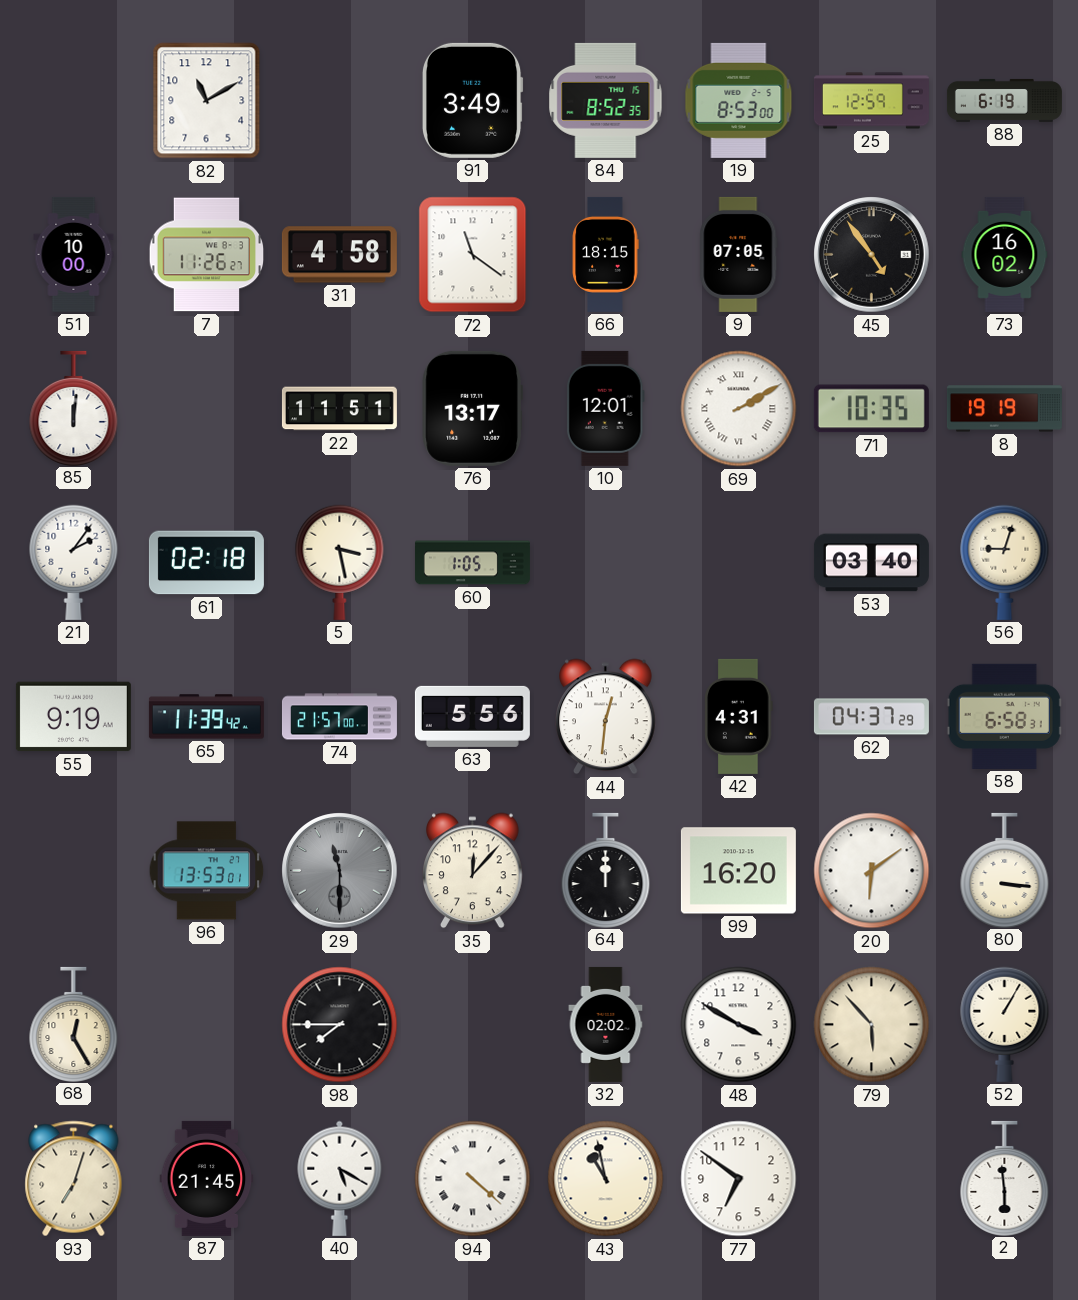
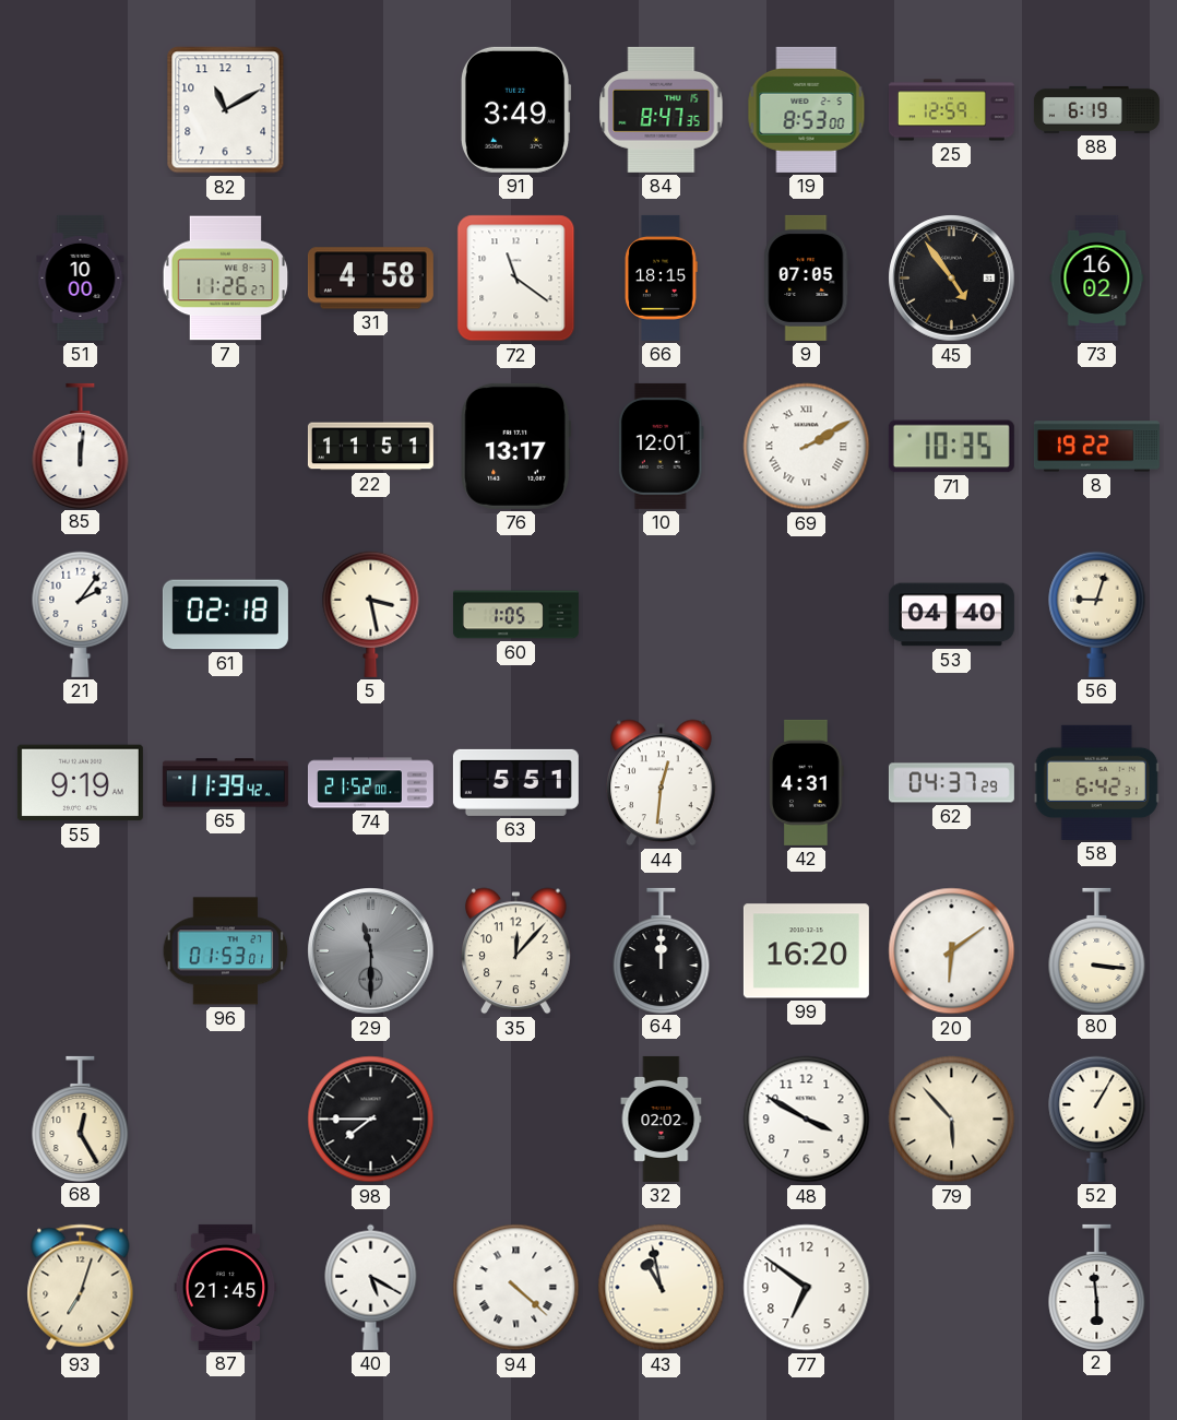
84: 8:52 -> 8:47 (662, 109)
8: 19:19 -> 19:22 (1096, 447)
53: 03:40 -> 04:40 (951, 615)
74: 21:57 -> 21:52 (370, 783)
63: 5:56 -> 5:51 (515, 782)
58: 6:58 -> 6:42 (1096, 782)
96: 13:53 -> 01:53 (226, 951)
